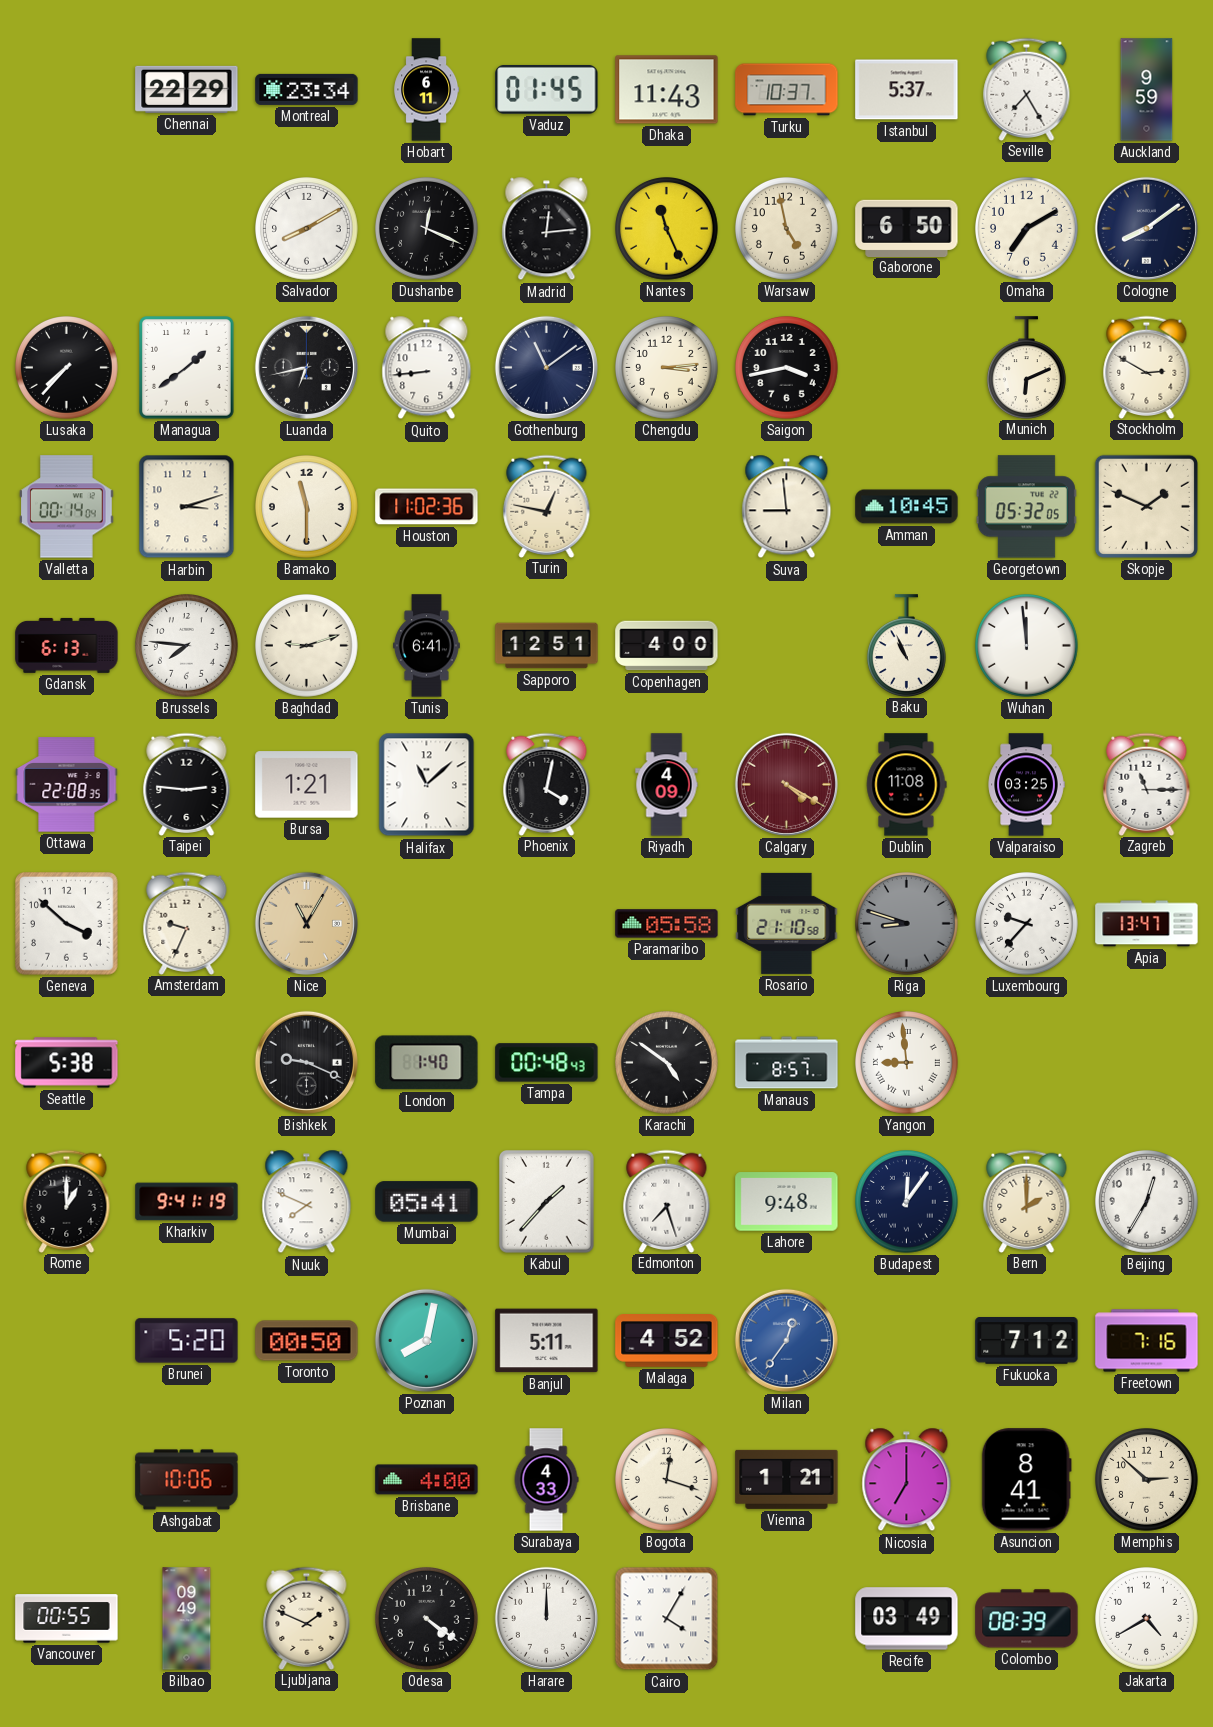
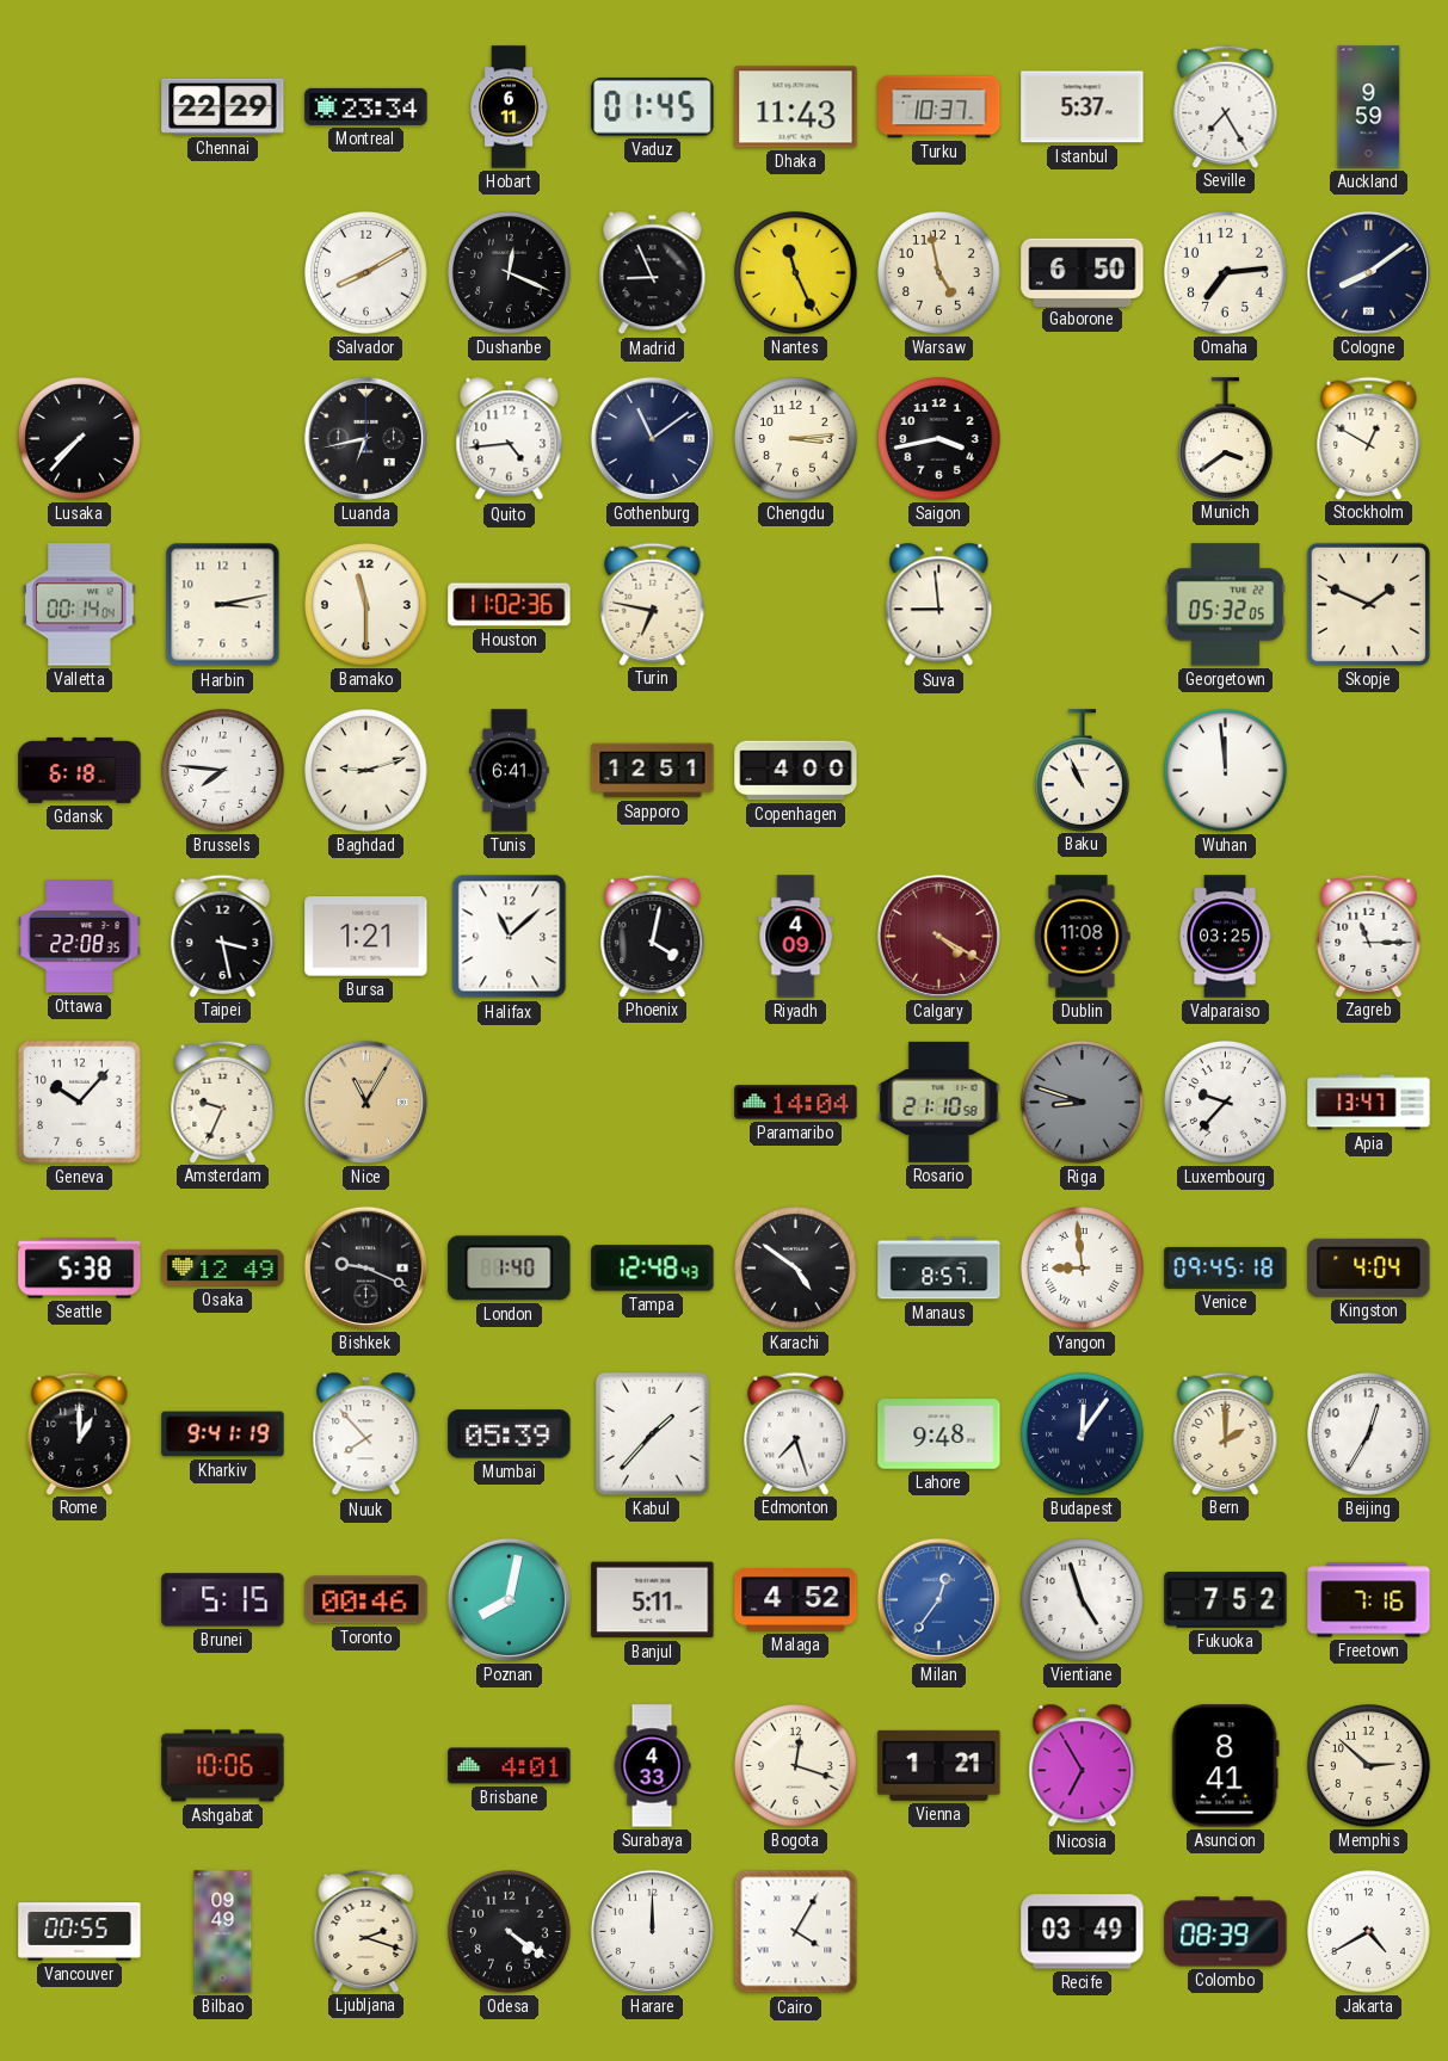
Madrid: 12:14 -> 8:56 (653, 273)
Omaha: 7:10 -> 7:14 (1226, 273)
Managua: 1:39 -> none (187, 368)
Quito: 8:44 -> 4:44 (510, 439)
Munich: 6:11 -> 3:39 (1225, 438)
Stockholm: 2:50 -> 12:50 (1369, 438)
Harbin: 3:12 -> 3:13 (223, 605)
Turin: 12:47 -> 6:47 (653, 604)
Amman: 10:45 -> none (907, 507)
Gdansk: 6:13 -> 6:18 (80, 770)
Taipei: 2:46 -> 3:28 (223, 936)
Geneva: 3:52 -> 10:07 (80, 1103)
Paramaribo: 05:58 -> 14:04 (796, 1103)
Osaka: none -> 12:49 (223, 1267)
Tampa: 00:48 -> 12:48 (653, 1269)
Venice: none -> 09:45 (1226, 1267)
Kingston: none -> 4:04 (1369, 1267)
Nuuk: 7:49 -> 7:53 (366, 1434)
Mumbai: 05:41 -> 05:39 (510, 1434)
Brunei: 5:20 -> 5:15 (223, 1600)
Toronto: 00:50 -> 00:46 (366, 1600)
Vientiane: none -> 4:57 (1083, 1600)
Fukuoka: 7:12 -> 7:52 (1226, 1600)
Brisbane: 4:00 -> 4:01 (510, 1766)
Nicosia: 7:00 -> 6:55 (1083, 1766)
Ljubljana: 1:49 -> 2:18 (366, 1931)
